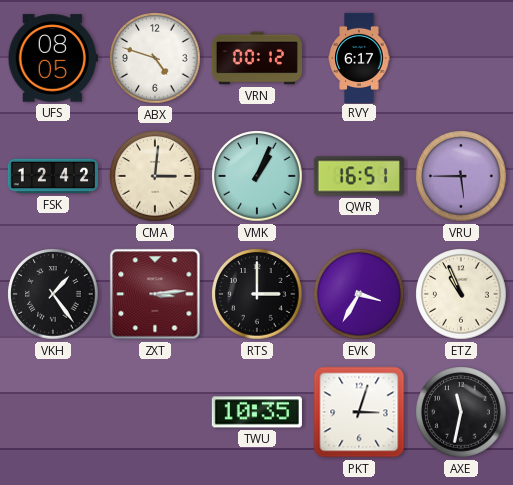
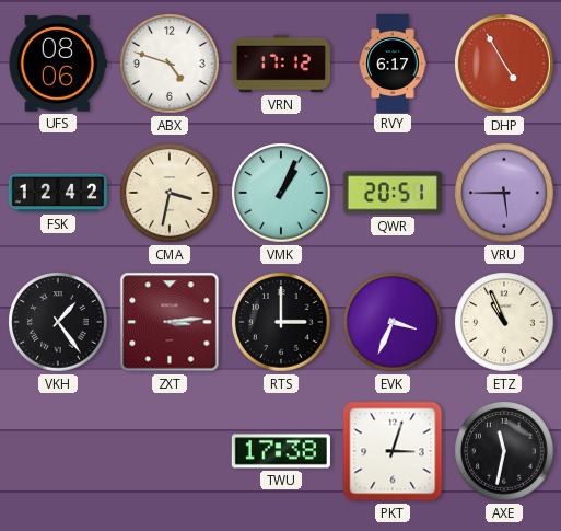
UFS: 08:05 -> 08:06 (58, 64)
VRN: 00:12 -> 17:12 (280, 64)
DHP: none -> 4:55 (504, 64)
CMA: 3:01 -> 3:32 (170, 193)
QWR: 16:51 -> 20:51 (393, 193)
EVK: 3:35 -> 3:34 (393, 322)
TWU: 10:35 -> 17:38 (281, 451)
